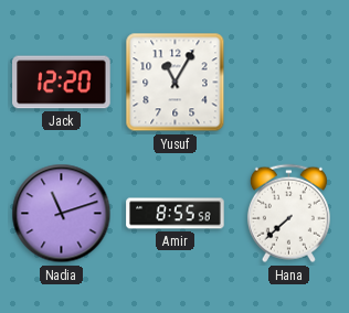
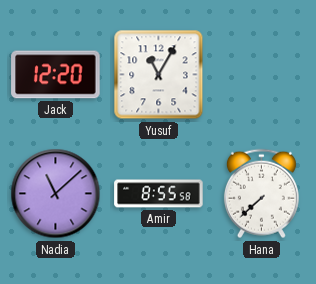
Nadia: 11:12 -> 11:08 (56, 194)
